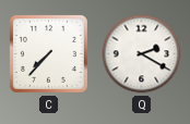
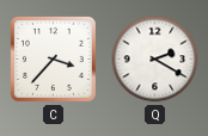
C: 7:37 -> 3:37 (53, 58)
